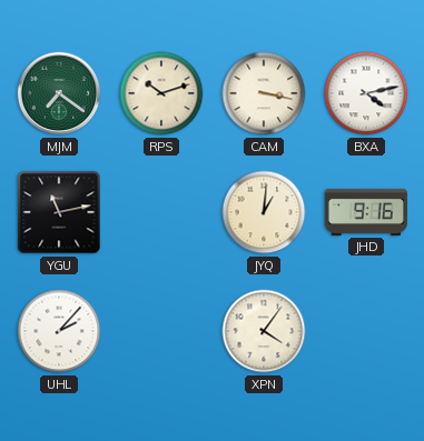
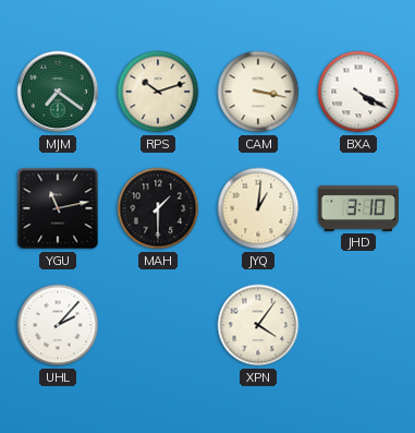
BXA: 4:13 -> 4:20 (358, 92)
MAH: none -> 1:30 (158, 208)
JHD: 9:16 -> 3:10 (358, 208)
